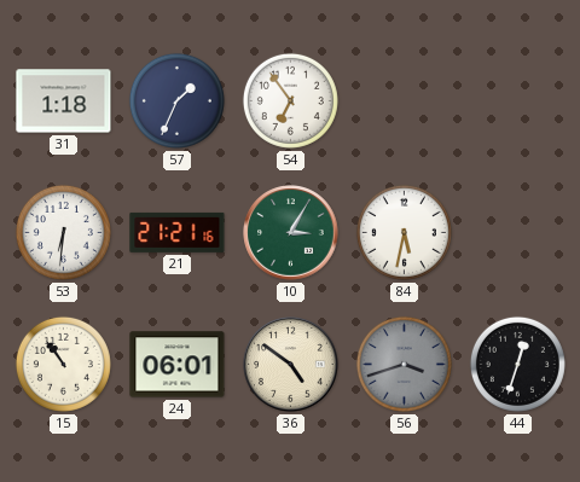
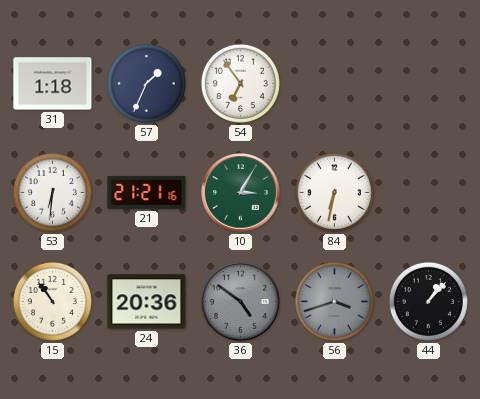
84: 5:32 -> 6:32 (334, 192)
24: 06:01 -> 20:36 (147, 302)
36 dial: cream -> grey (241, 302)
44: 12:33 -> 1:07 (428, 301)
